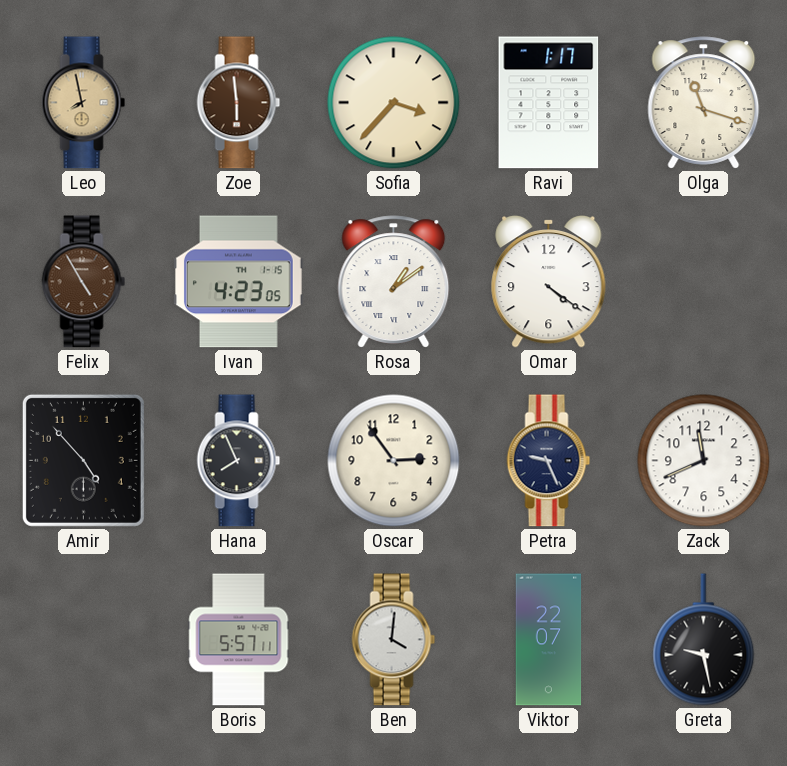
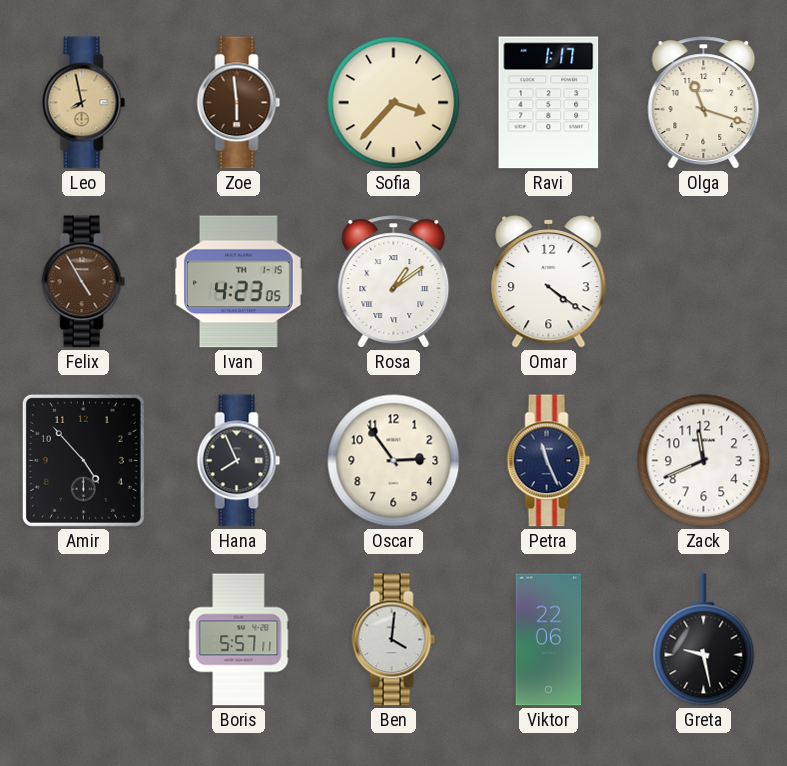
Petra: 9:26 -> 11:26 (549, 461)
Viktor: 22:07 -> 22:06 (549, 640)
